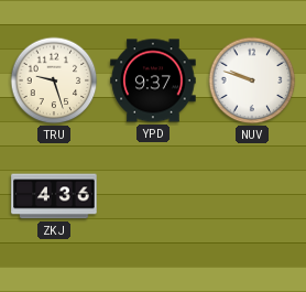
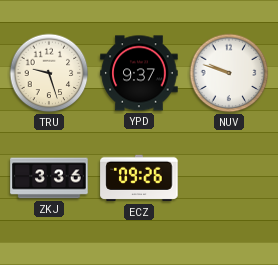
ZKJ: 4:36 -> 3:36 (49, 178)
ECZ: none -> 09:26 (139, 178)
